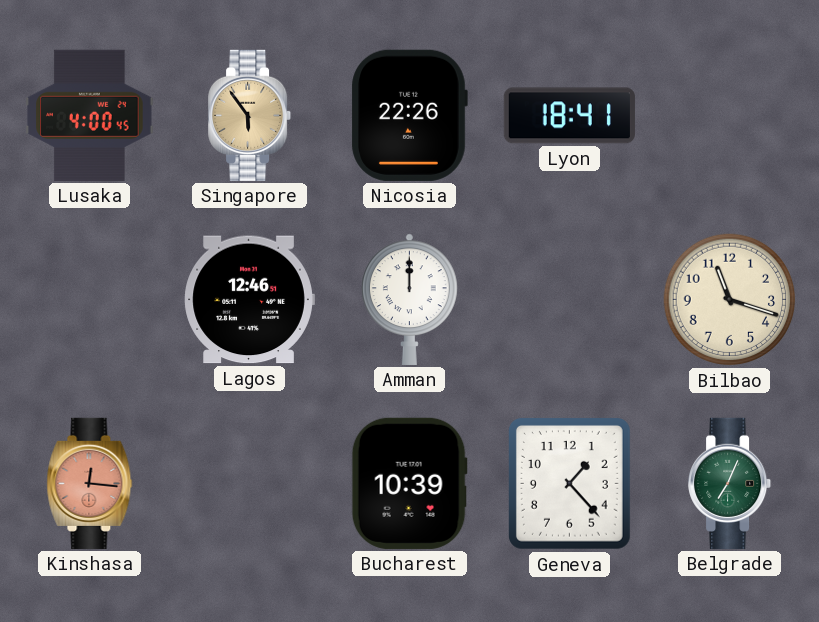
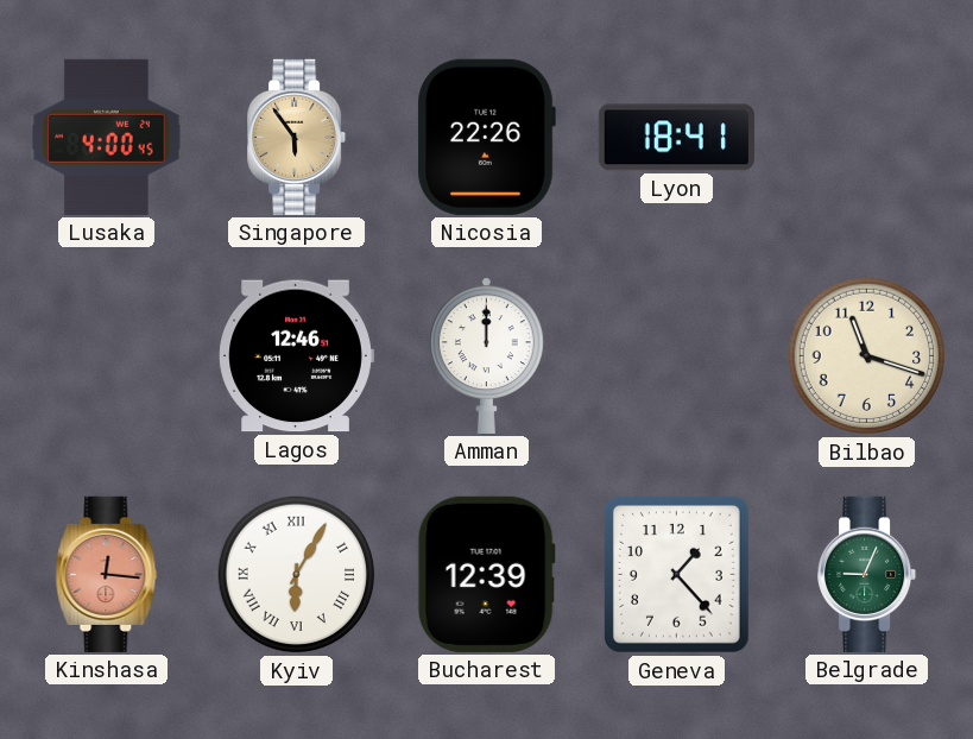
Kyiv: none -> 6:05 (297, 575)
Bucharest: 10:39 -> 12:39 (486, 574)
Belgrade: 7:04 -> 9:04 (867, 574)
